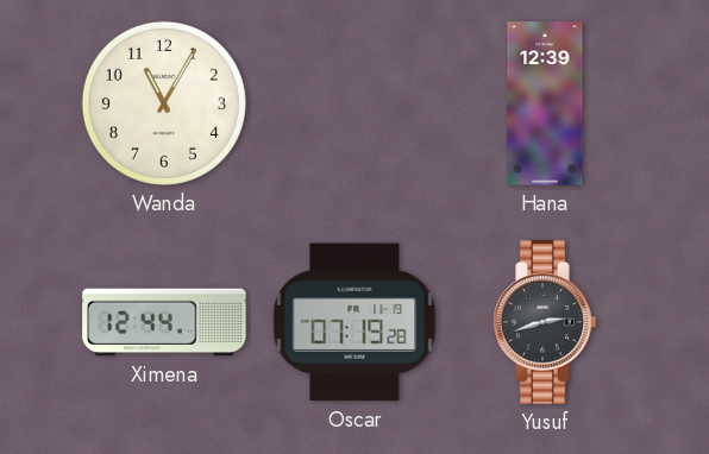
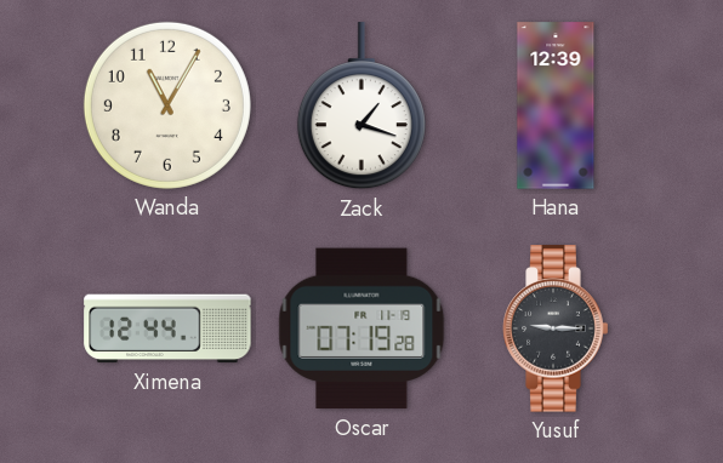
Zack: none -> 1:18 (362, 107)
Yusuf: 2:42 -> 9:15 (556, 328)
